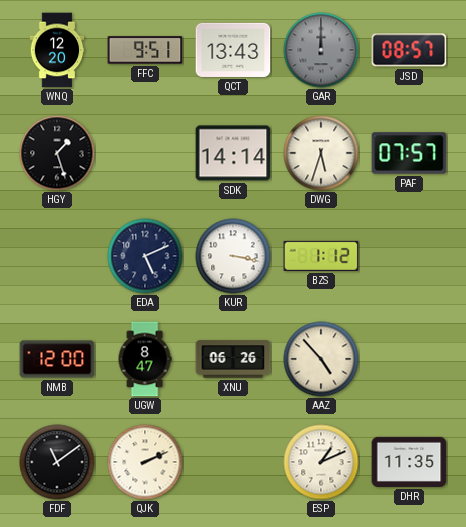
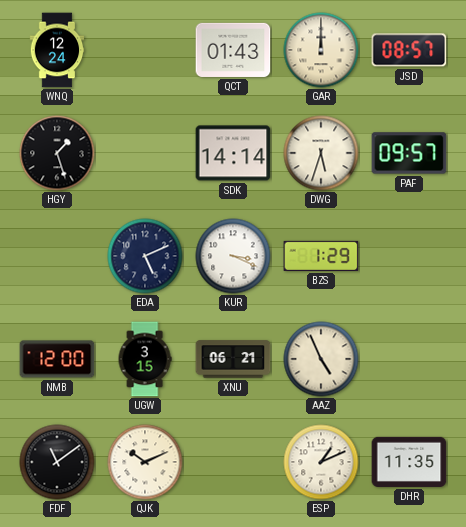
WNQ: 12:20 -> 12:24 (57, 50)
FFC: 9:51 -> none (145, 50)
QCT: 13:43 -> 01:43 (233, 50)
GAR dial: grey -> cream (321, 50)
PAF: 07:57 -> 09:57 (409, 153)
KUR: 3:17 -> 3:19 (233, 256)
BZS: 1:12 -> 1:29 (321, 256)
UGW: 8:47 -> 3:15 (145, 359)
XNU: 06:26 -> 06:21 (233, 359)
AAZ: 4:53 -> 4:56 (321, 359)
QJK: 2:11 -> 10:11 (145, 462)
